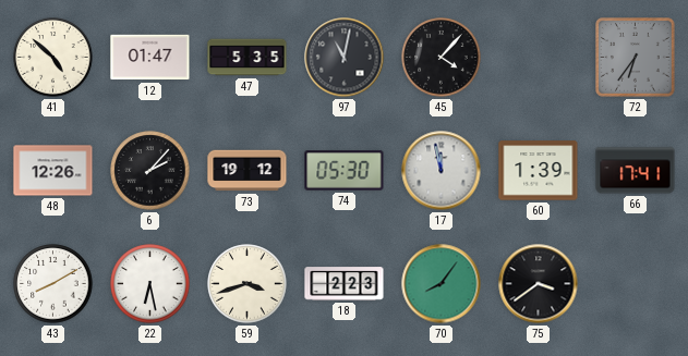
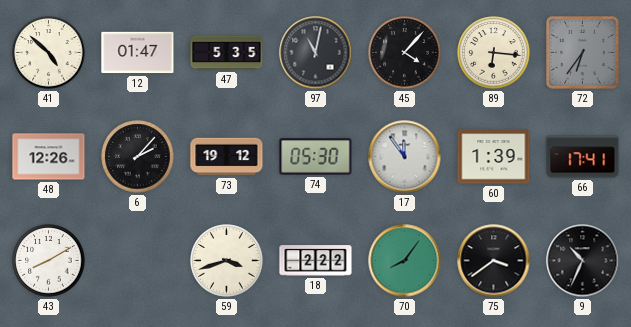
89: none -> 6:16 (494, 53)
17: 11:58 -> 11:54 (405, 157)
22: 6:28 -> none (150, 284)
18: 2:23 -> 2:22 (316, 261)
9: none -> 10:34 (583, 261)
